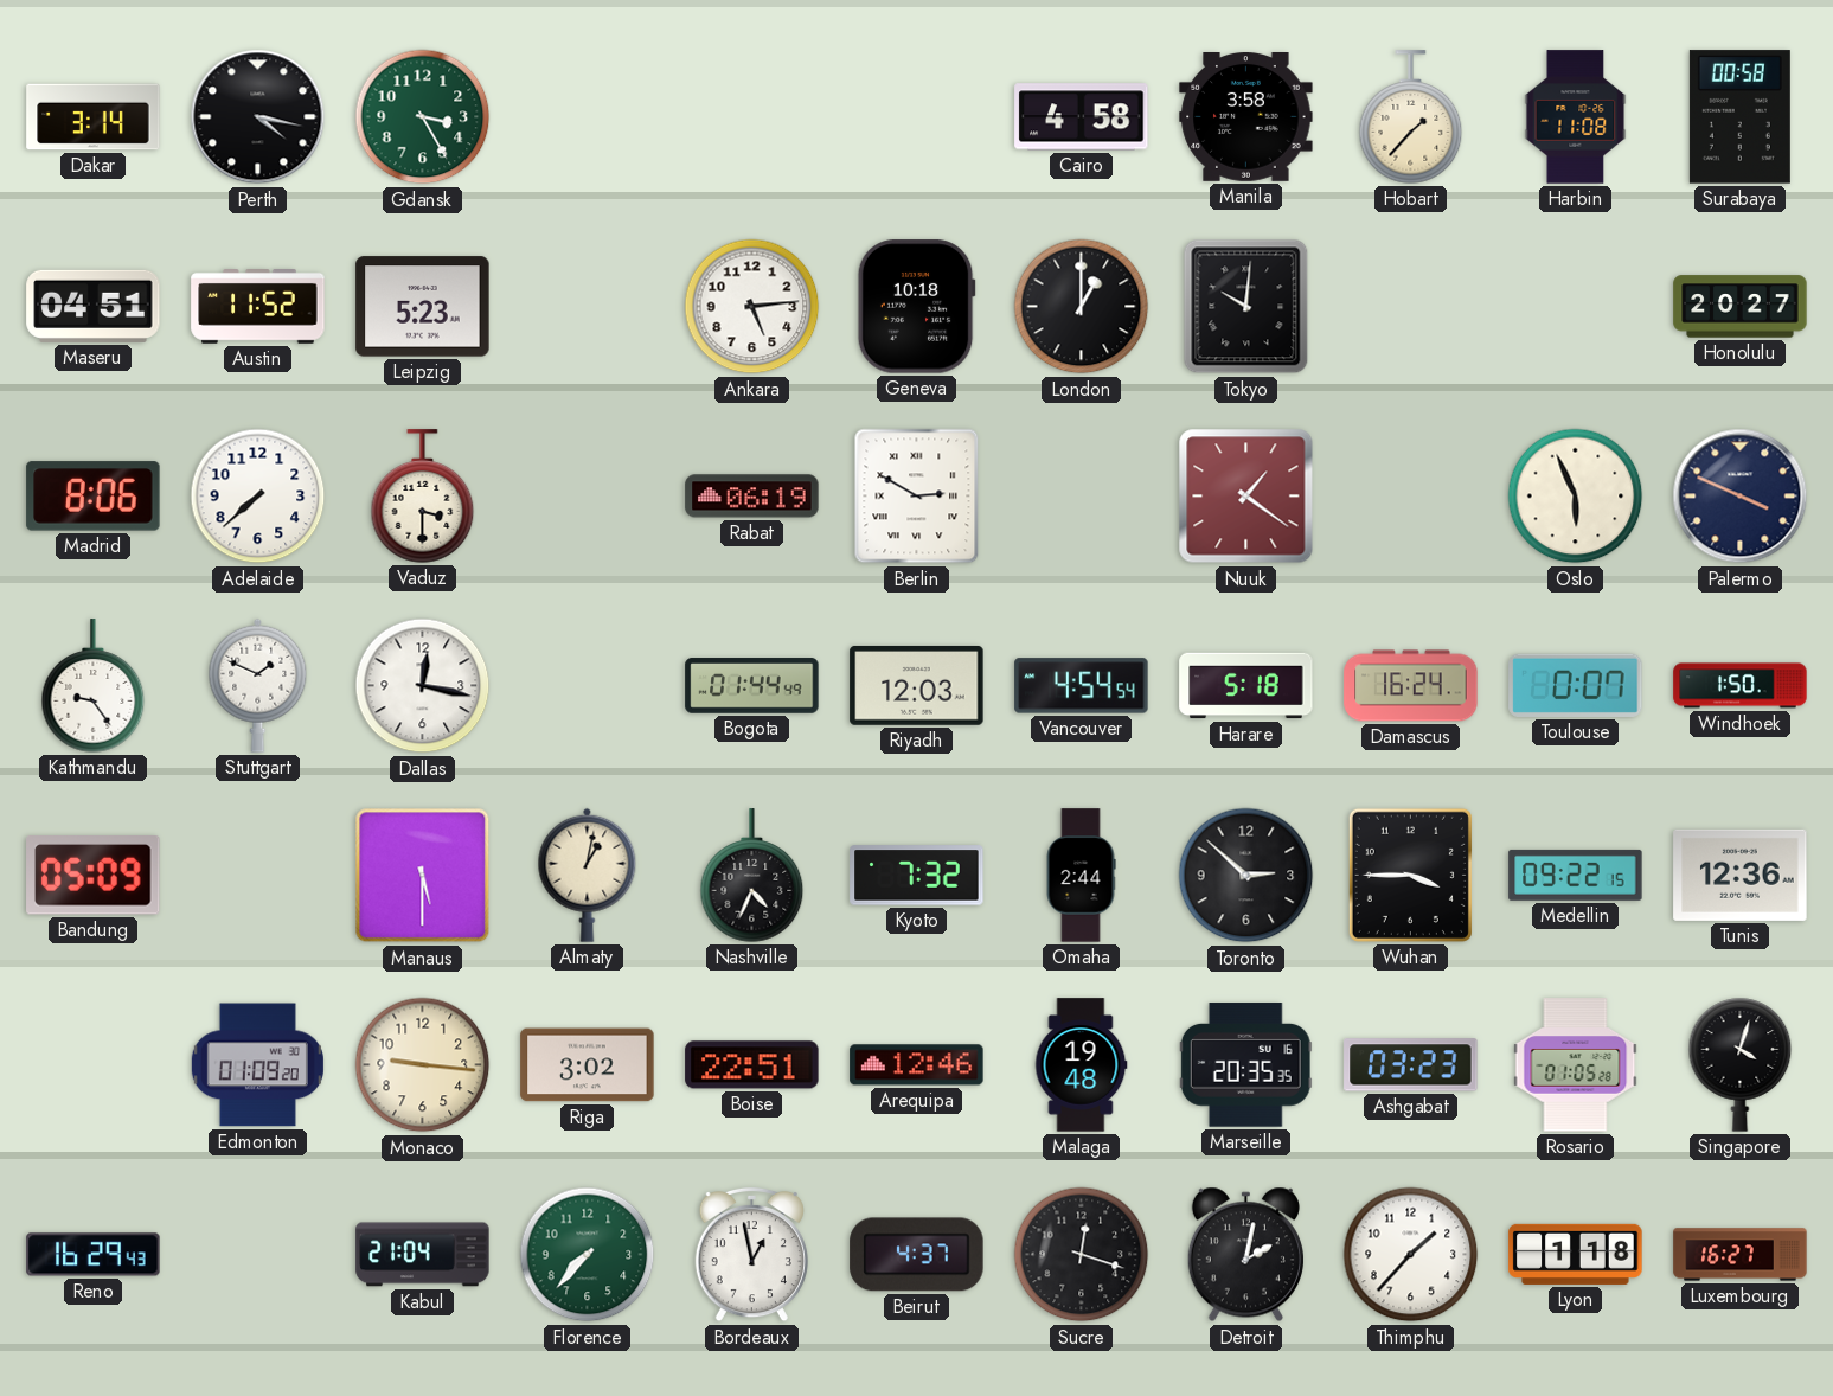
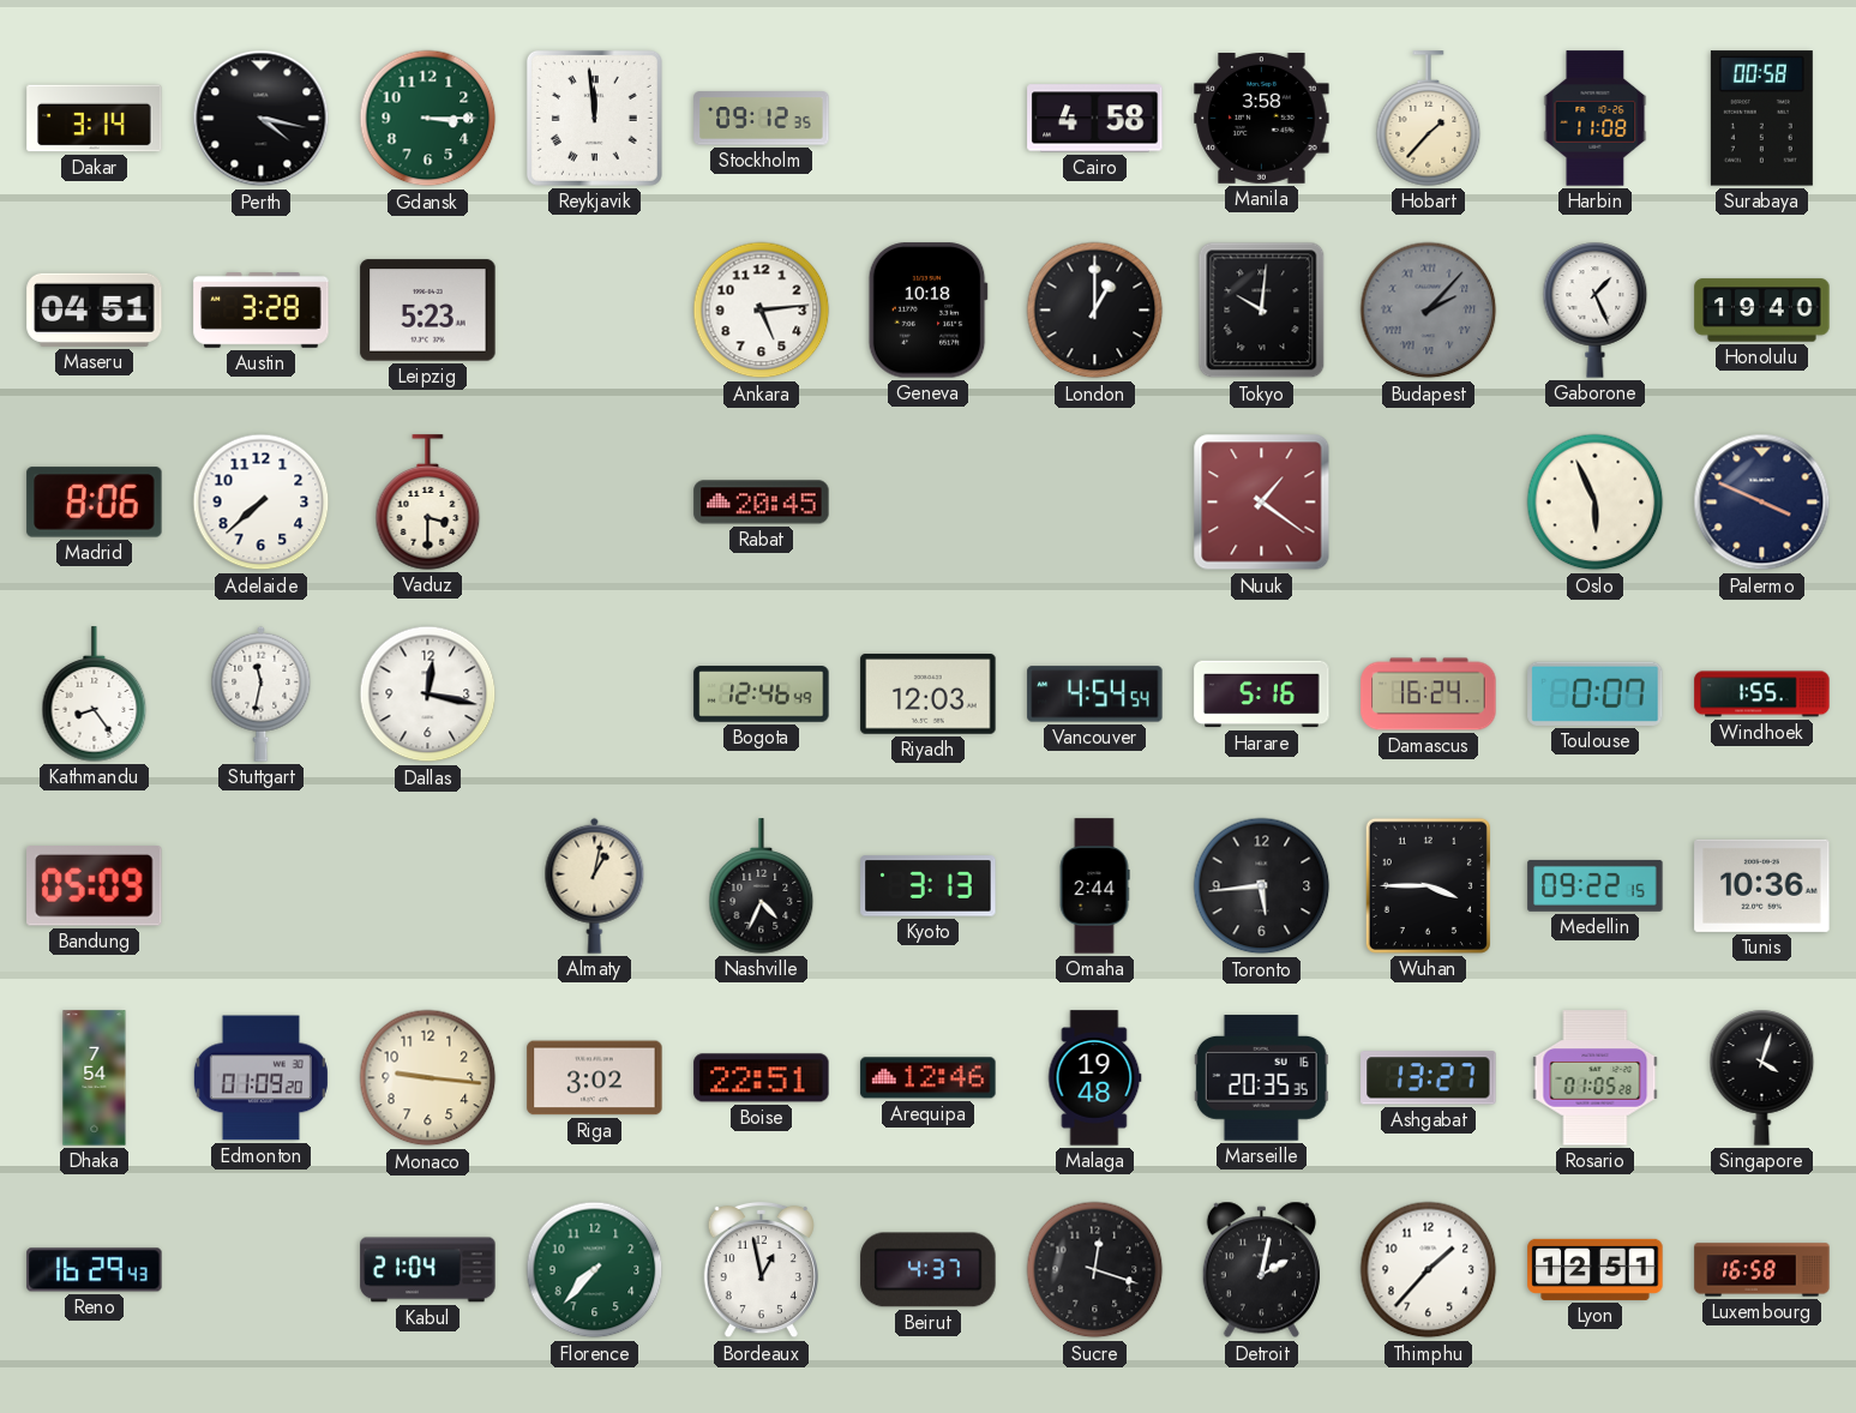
Gdansk: 3:25 -> 3:15 (428, 119)
Reykjavik: none -> 11:59 (594, 118)
Stockholm: none -> 09:12 (762, 119)
Austin: 11:52 -> 3:28 (262, 311)
Budapest: none -> 2:07 (1429, 311)
Gaborone: none -> 1:26 (1596, 311)
Honolulu: 20:27 -> 19:40 (1762, 311)
Rabat: 06:19 -> 20:45 (762, 503)
Berlin: 2:50 -> none (917, 497)
Kathmandu: 9:24 -> 8:24 (95, 695)
Stuttgart: 1:49 -> 11:32 (262, 693)
Bogota: 01:44 -> 12:46 (762, 695)
Harare: 5:18 -> 5:16 (1262, 695)
Windhoek: 1:50 -> 1:55 (1762, 695)
Manaus: 5:30 -> none (423, 876)
Kyoto: 7:32 -> 3:13 (929, 886)
Toronto: 2:52 -> 5:44 (1262, 886)
Tunis: 12:36 -> 10:36 (1762, 885)
Dhaka: none -> 7:54 (95, 1078)
Ashgabat: 03:23 -> 13:27 (1429, 1078)
Lyon: 1:18 -> 12:51 (1596, 1269)
Luxembourg: 16:27 -> 16:58 (1762, 1270)
